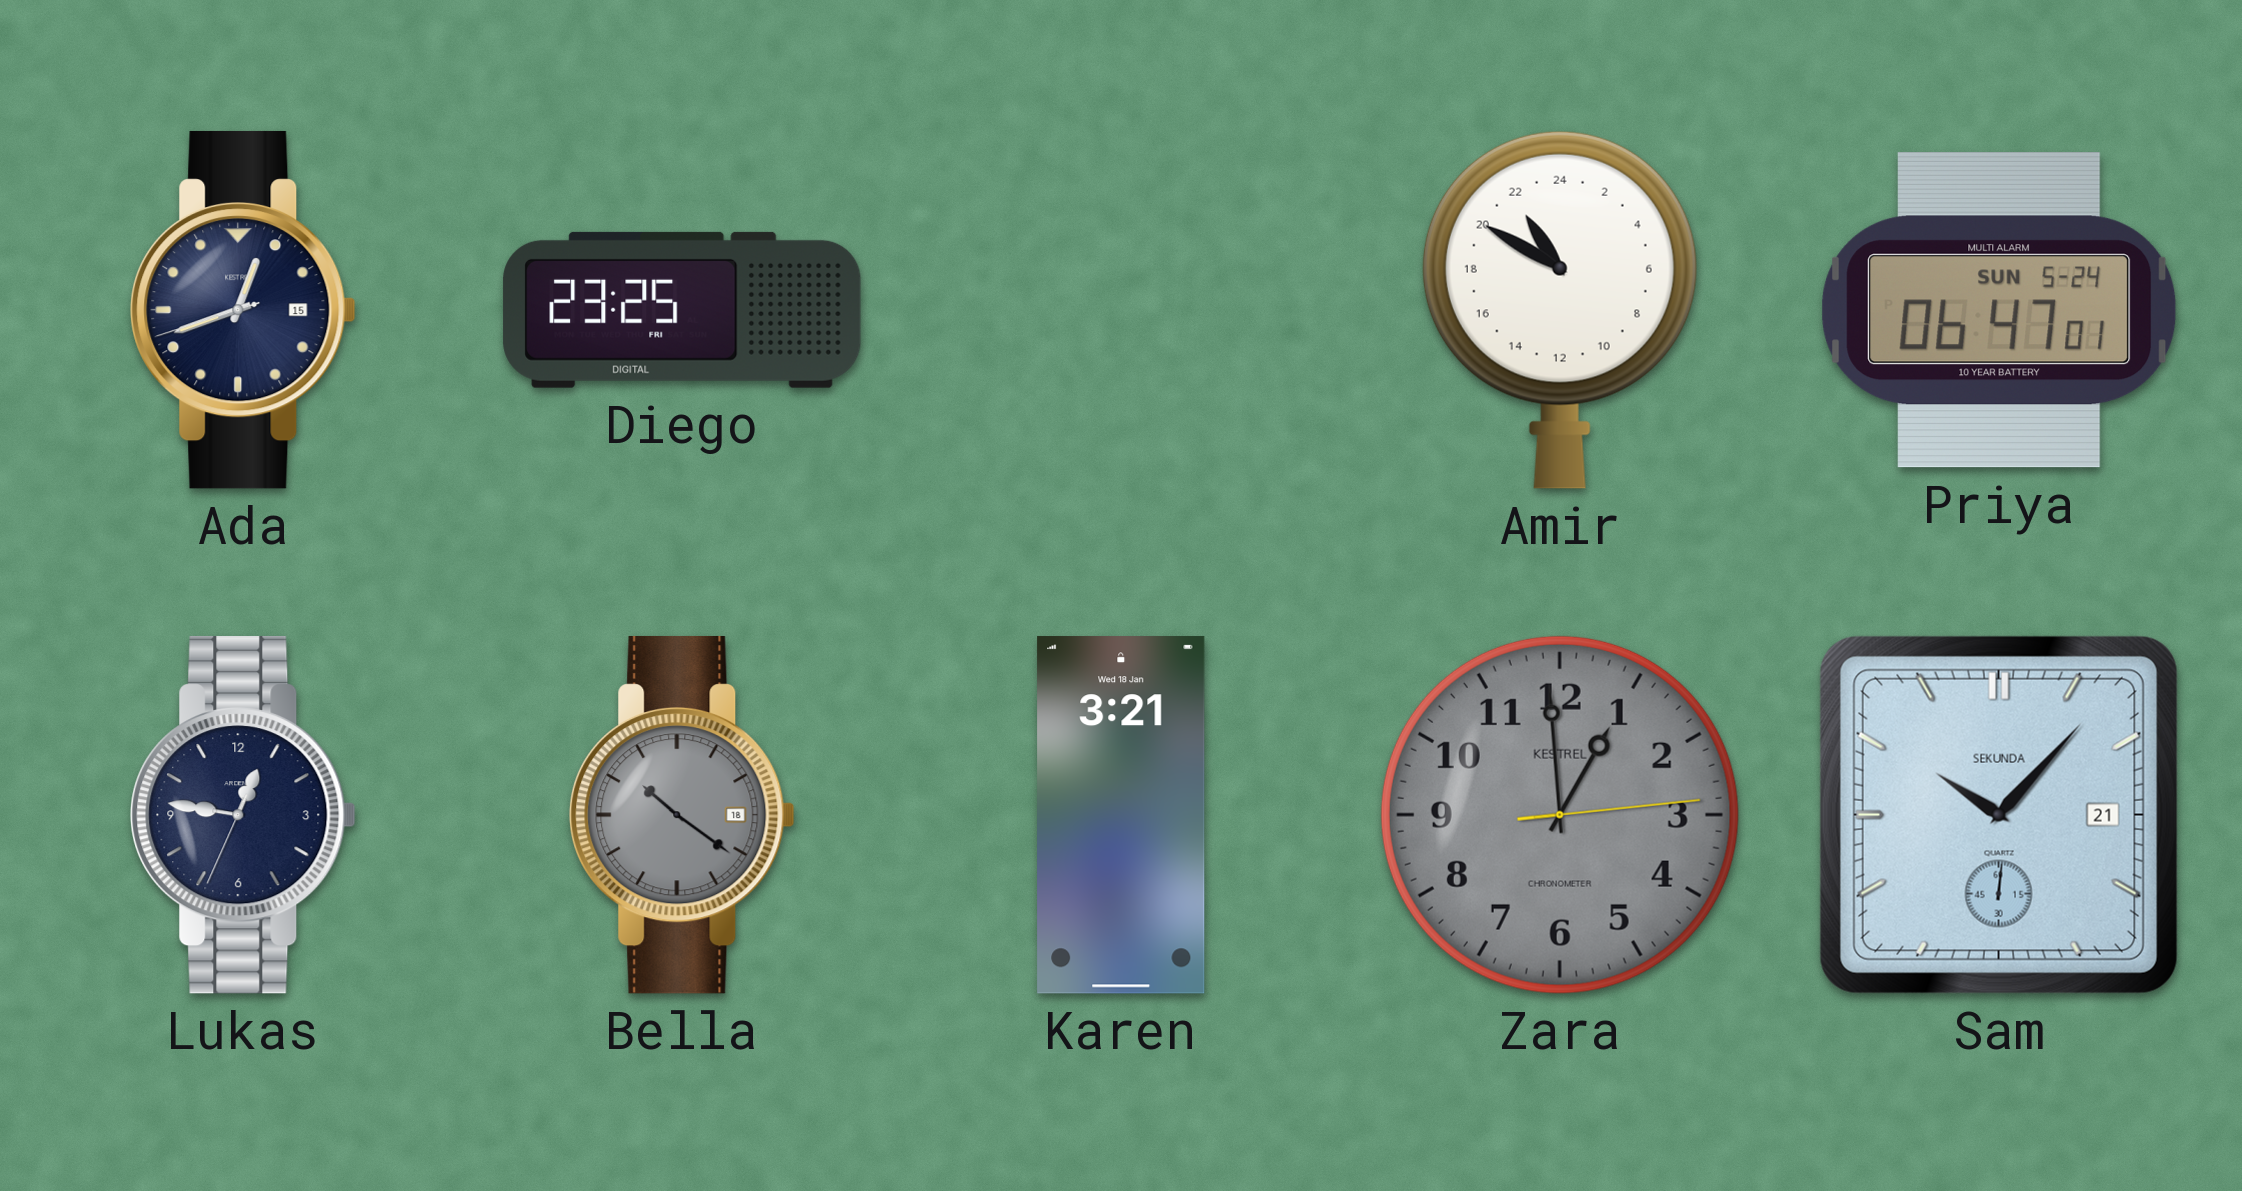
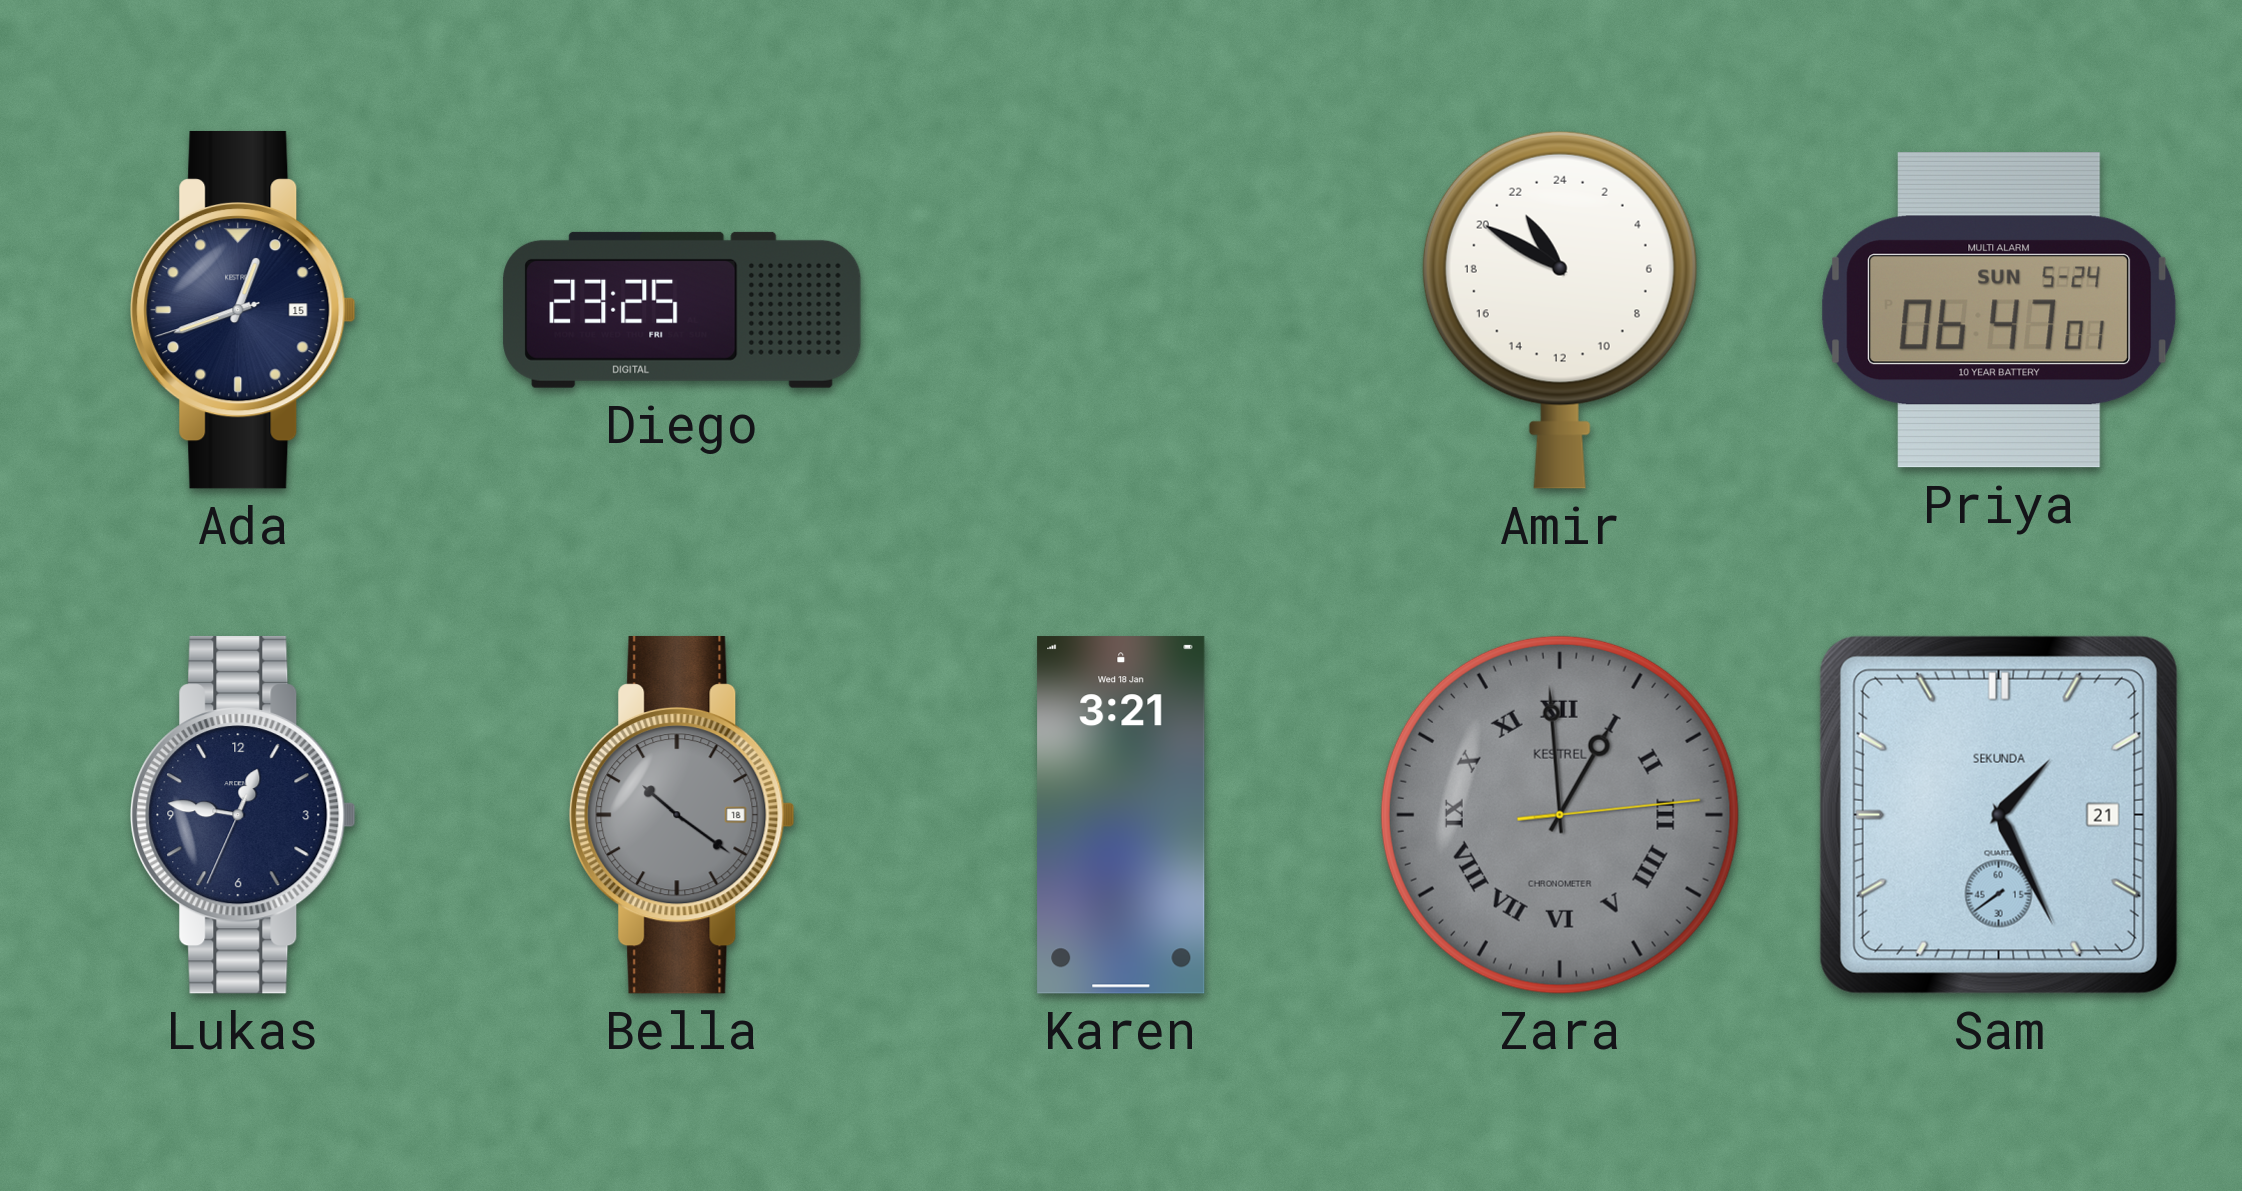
Zara numerals: Arabic -> Roman (1560, 815)
Sam: 10:07 -> 1:25 (1999, 815)
